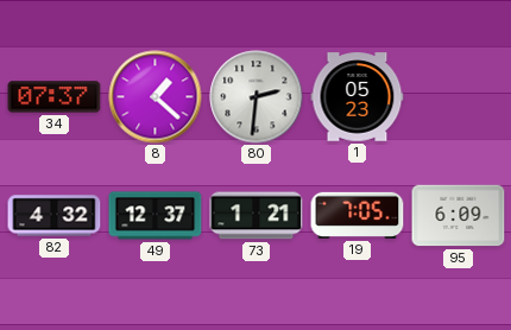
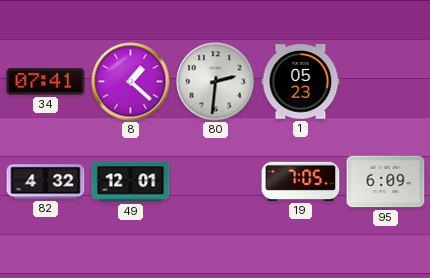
34: 07:37 -> 07:41 (46, 82)
49: 12:37 -> 12:01 (131, 182)
73: 1:21 -> none (257, 216)
